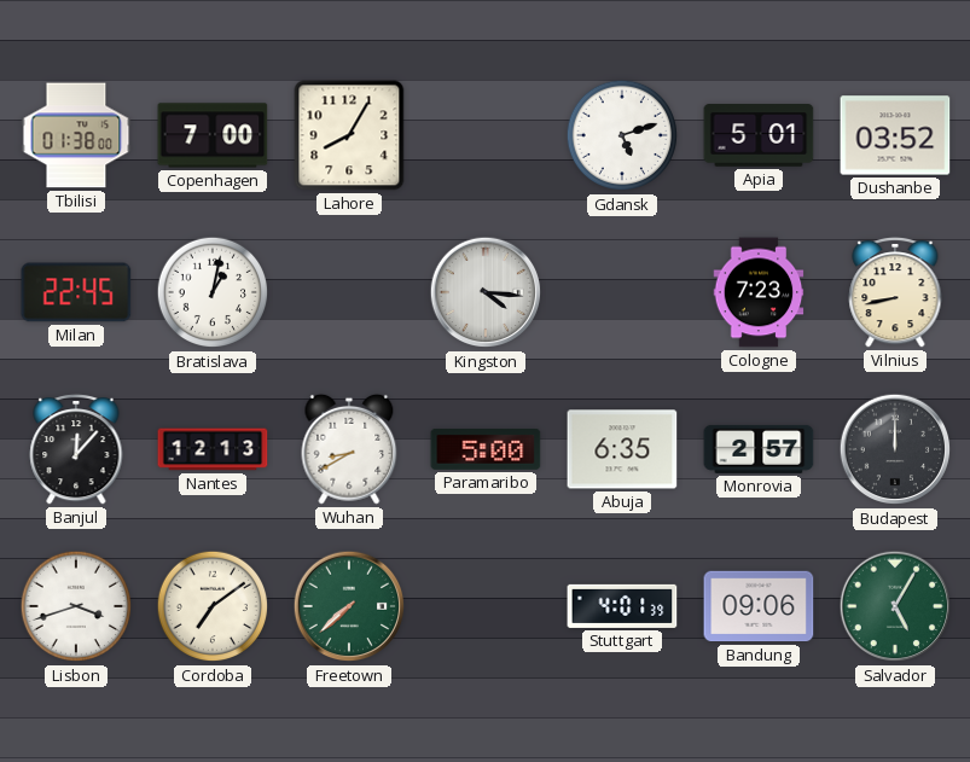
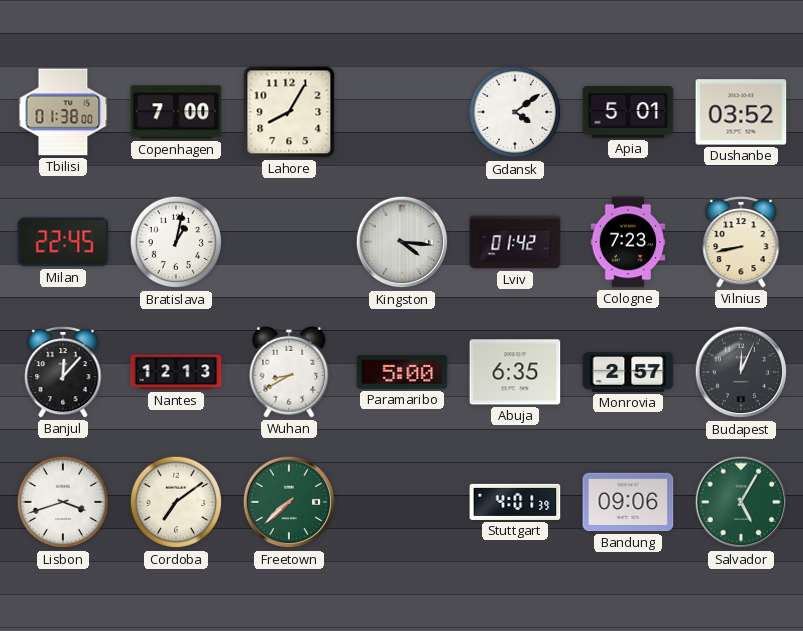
Gdansk: 5:12 -> 4:09 (515, 112)
Lviv: none -> 01:42 (515, 242)
Budapest: 12:00 -> 12:04 (741, 372)
